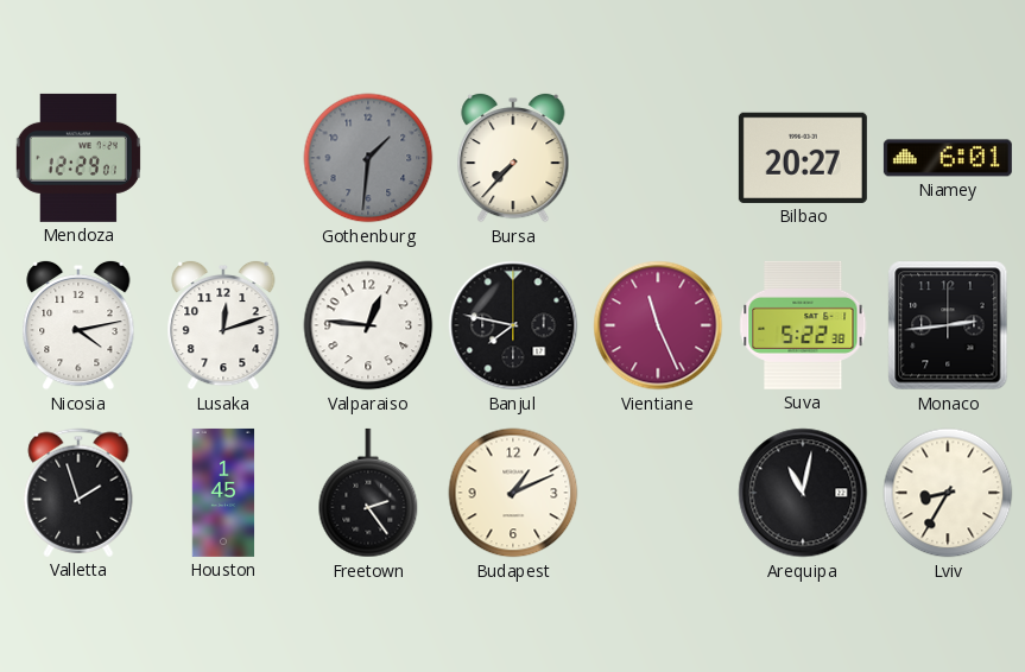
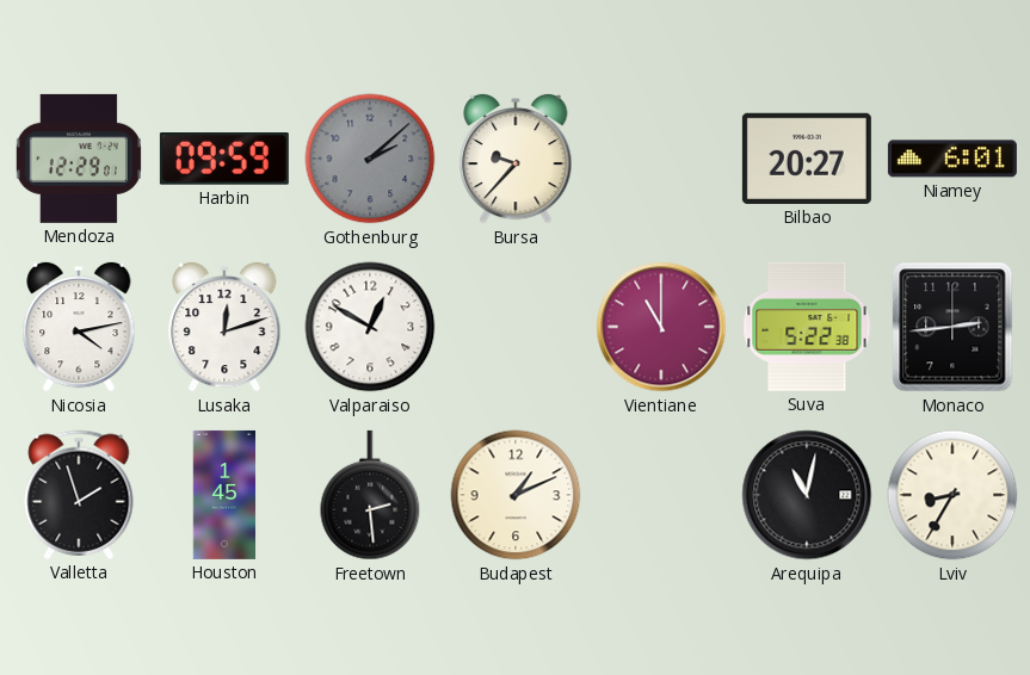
Harbin: none -> 09:59 (224, 159)
Gothenburg: 1:31 -> 2:08 (370, 159)
Bursa: 7:37 -> 9:37 (516, 159)
Valparaiso: 12:46 -> 12:50 (370, 327)
Banjul: 7:47 -> none (513, 325)
Vientiane: 11:26 -> 11:00 (661, 327)
Freetown: 2:24 -> 2:29 (370, 495)
